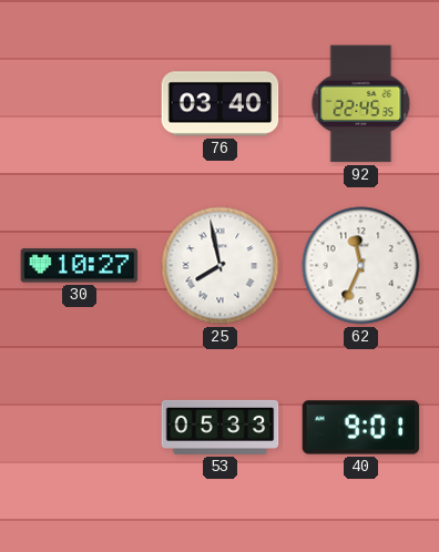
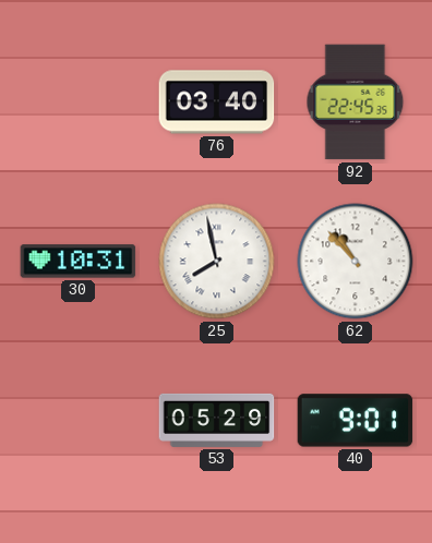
30: 10:27 -> 10:31 (79, 262)
62: 11:34 -> 10:53 (356, 262)
53: 05:33 -> 05:29 (217, 420)
